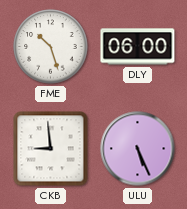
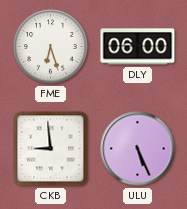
FME: 10:27 -> 6:27 (51, 47)
